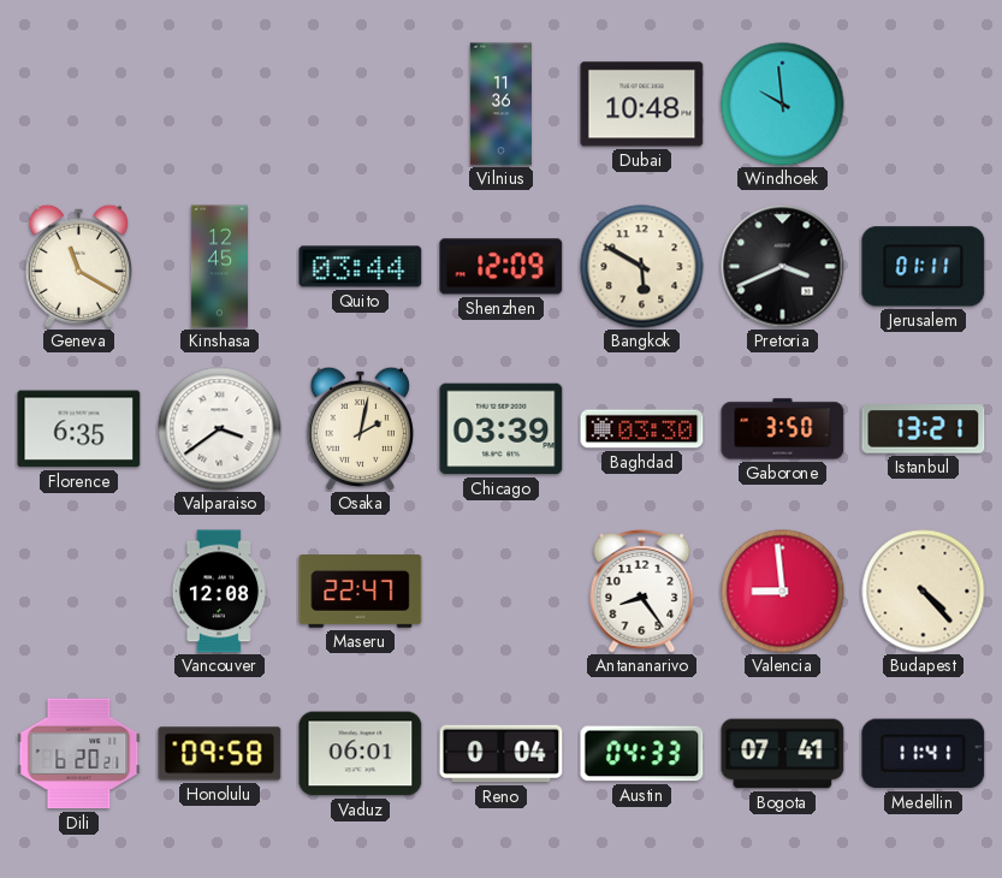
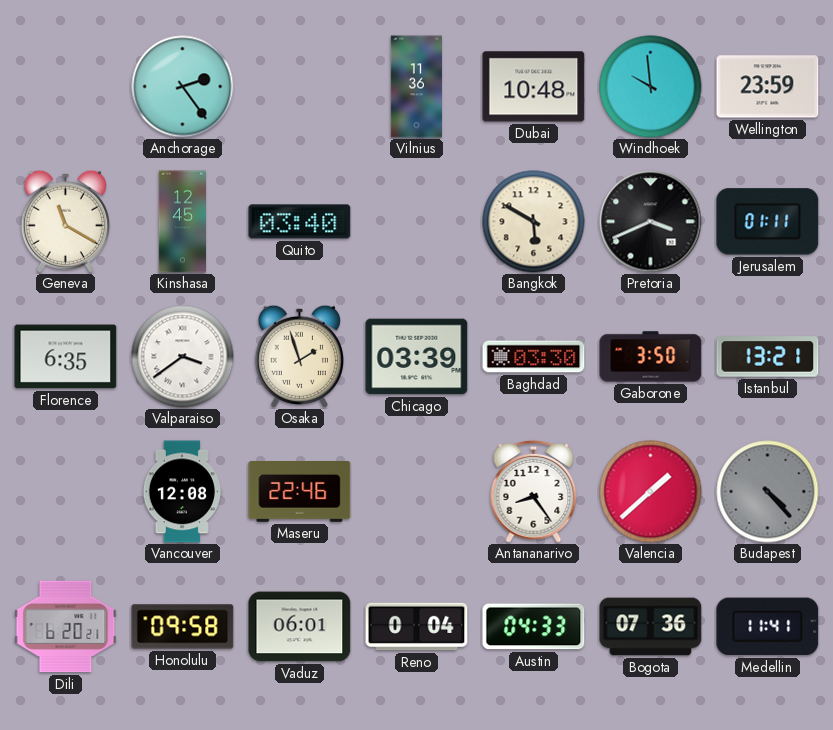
Anchorage: none -> 2:24 (183, 87)
Wellington: none -> 23:59 (768, 87)
Quito: 03:44 -> 03:40 (300, 222)
Shenzhen: 12:09 -> none (502, 267)
Osaka: 2:02 -> 1:57 (299, 356)
Maseru: 22:47 -> 22:46 (300, 492)
Valencia: 8:59 -> 1:38 (651, 492)
Budapest dial: cream -> grey (768, 492)
Bogota: 07:41 -> 07:36 (651, 627)
